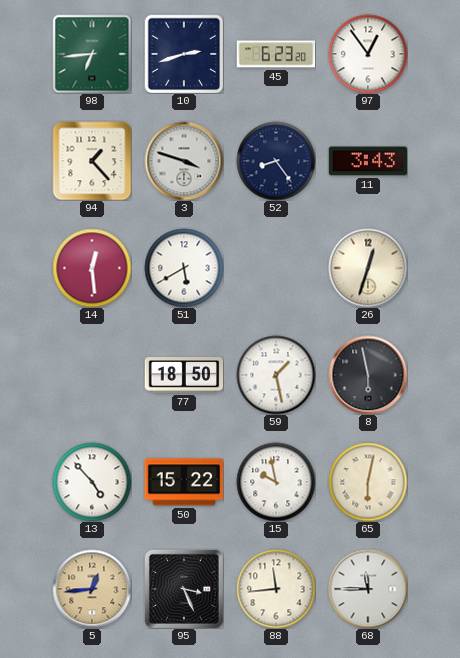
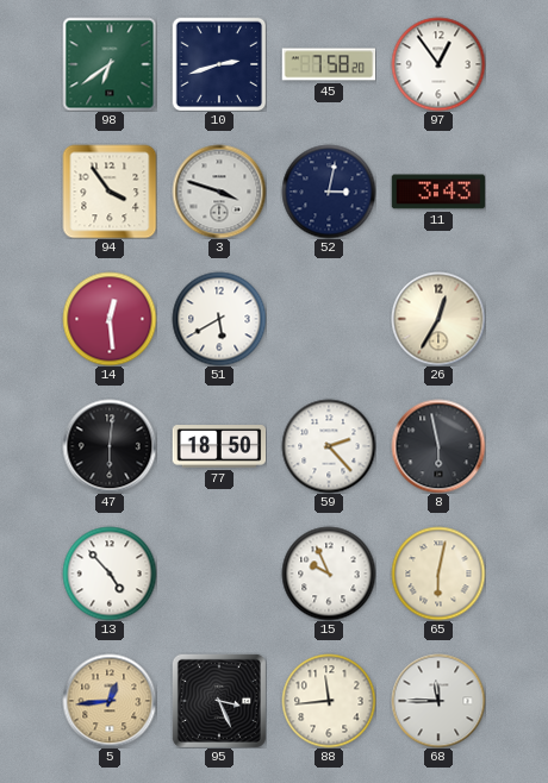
98: 6:44 -> 6:39 (110, 64)
45: 6:23 -> 7:58 (329, 64)
94: 1:23 -> 3:54 (110, 192)
52: 8:24 -> 3:02 (329, 192)
26: 12:33 -> 12:35 (438, 319)
47: none -> 6:01 (110, 446)
59: 1:28 -> 2:23 (329, 446)
50: 15:22 -> none (184, 482)
15: 9:58 -> 9:56 (329, 574)
